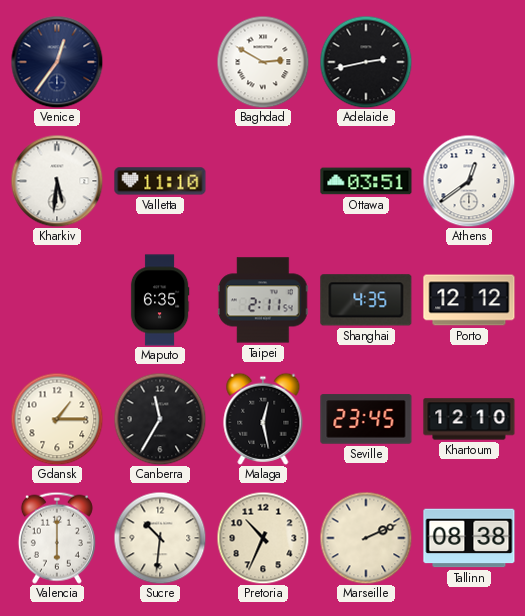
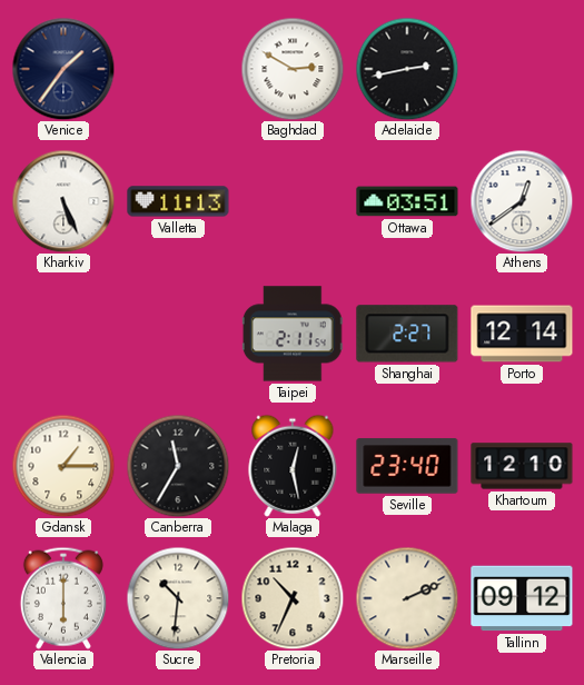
Venice: 12:36 -> 1:36 (63, 69)
Kharkiv: 5:31 -> 5:26 (63, 201)
Valletta: 11:10 -> 11:13 (178, 201)
Maputo: 6:35 -> none (160, 300)
Shanghai: 4:35 -> 2:27 (407, 334)
Porto: 12:12 -> 12:14 (522, 334)
Seville: 23:45 -> 23:40 (407, 466)
Tallinn: 08:38 -> 09:12 (522, 598)
